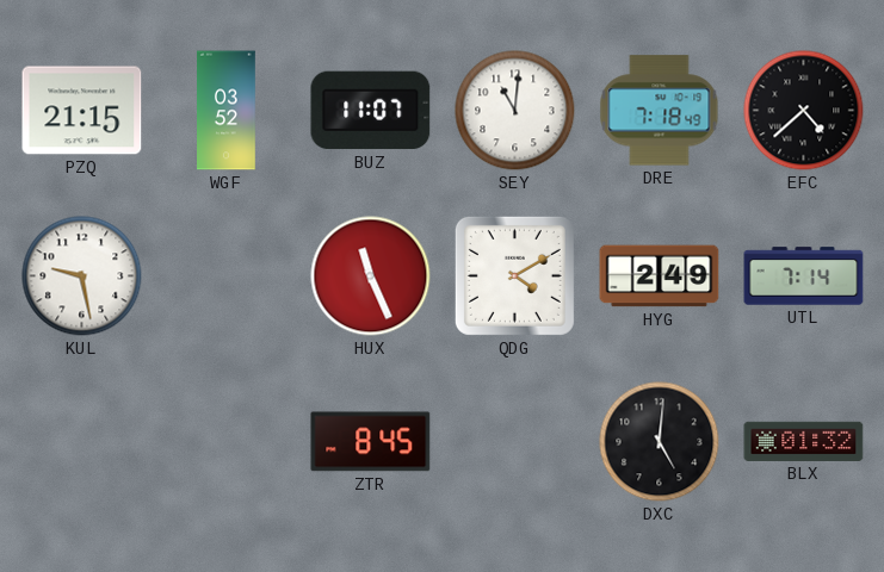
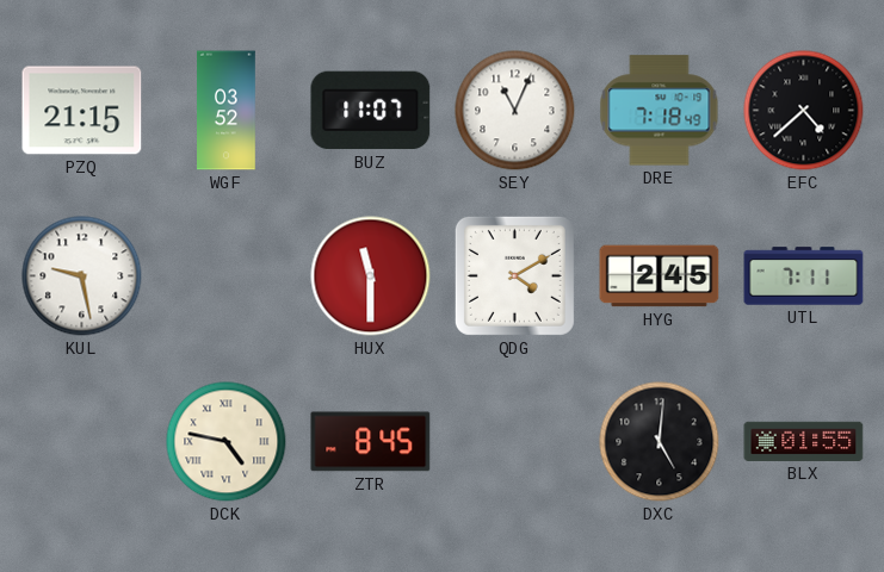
SEY: 11:01 -> 11:04 (515, 111)
HUX: 11:26 -> 11:30 (371, 276)
HYG: 2:49 -> 2:45 (660, 276)
UTL: 7:14 -> 7:11 (804, 276)
DCK: none -> 4:47 (227, 442)
BLX: 01:32 -> 01:55 (804, 441)
